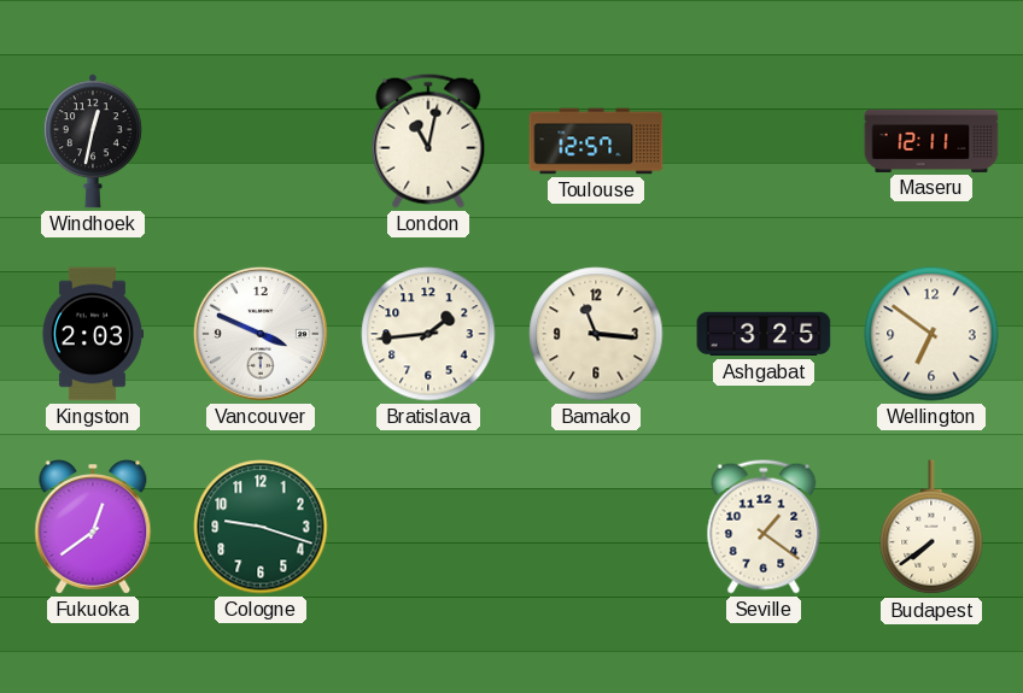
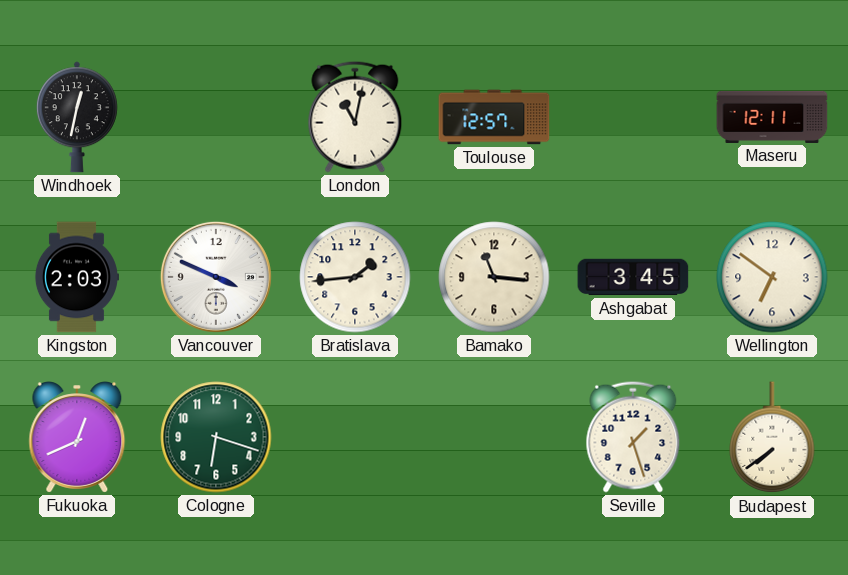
Ashgabat: 3:25 -> 3:45 (633, 277)
Fukuoka: 12:39 -> 12:41 (77, 437)
Cologne: 9:18 -> 6:18 (216, 437)
Seville: 1:21 -> 1:27 (633, 437)
